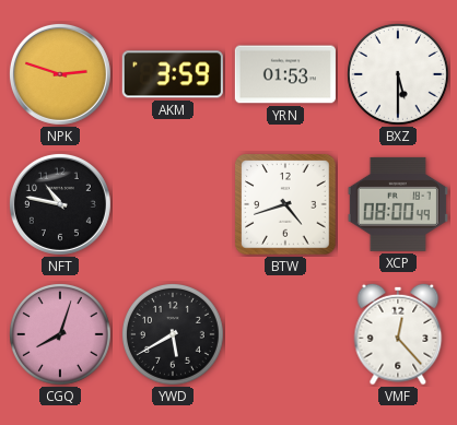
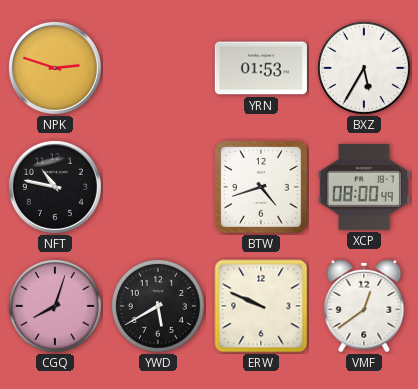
AKM: 3:59 -> none (173, 74)
BXZ: 5:30 -> 5:35 (364, 68)
ERW: none -> 9:49 (261, 306)
VMF: 12:23 -> 12:39 (364, 306)
